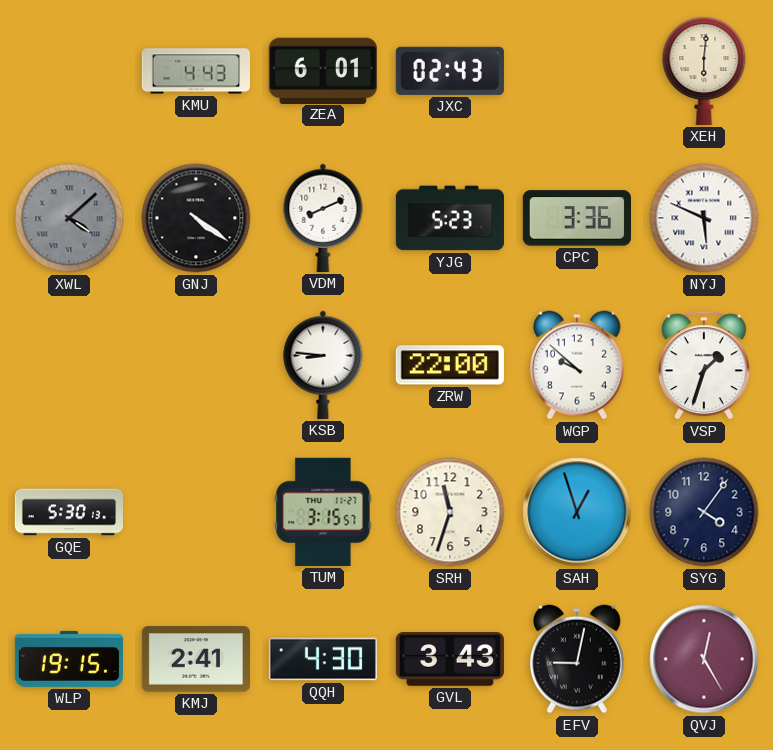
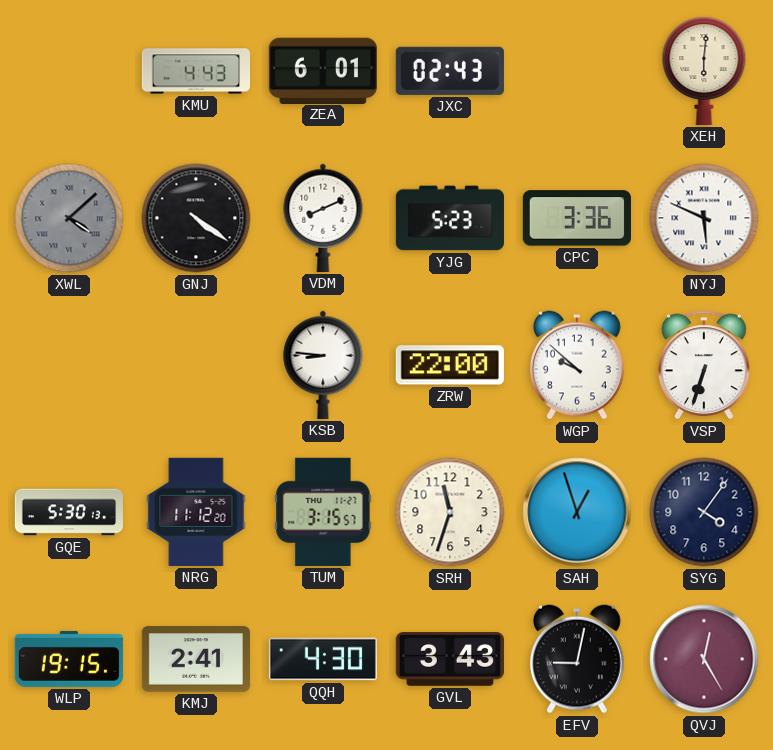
VSP: 1:33 -> 6:33 (704, 365)
NRG: none -> 11:12 (196, 512)
